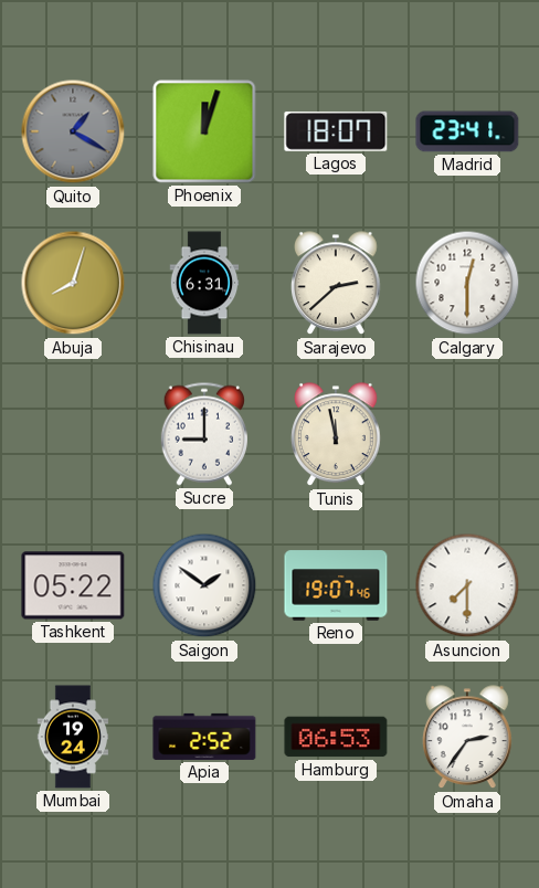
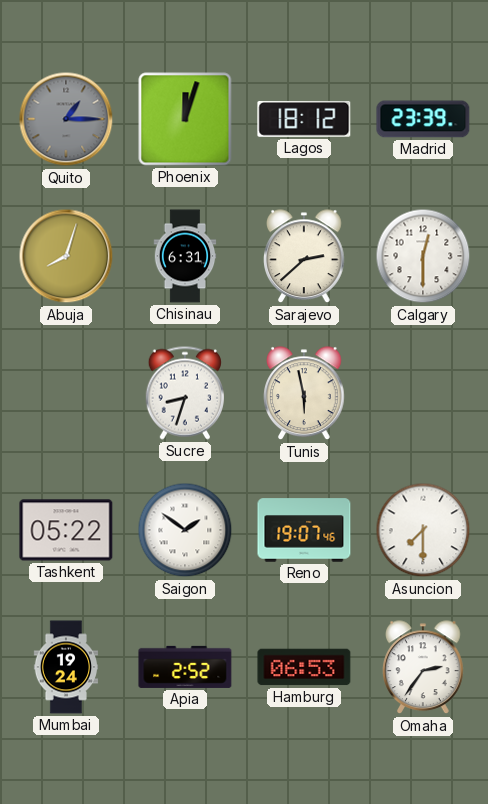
Quito: 1:20 -> 1:15 (66, 119)
Lagos: 18:07 -> 18:12 (304, 119)
Madrid: 23:41 -> 23:39 (423, 119)
Sucre: 9:00 -> 8:33 (185, 393)
Tunis: 11:58 -> 5:58 (305, 394)
